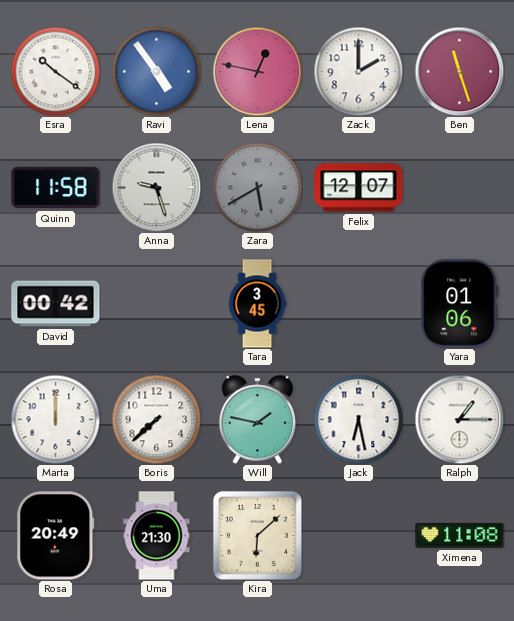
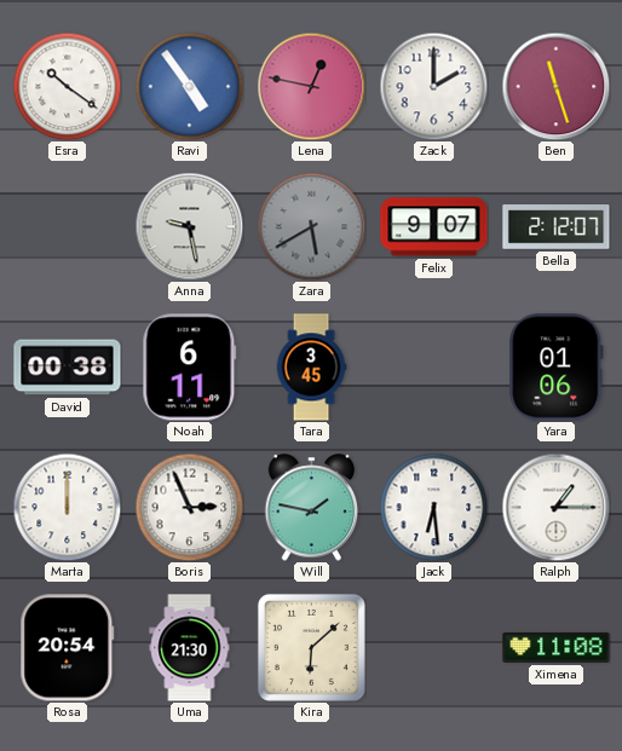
Quinn: 11:58 -> none (56, 188)
Anna: 9:27 -> 9:28 (189, 226)
Felix: 12:07 -> 9:07 (434, 227)
Bella: none -> 2:12 (557, 227)
David: 00:42 -> 00:38 (68, 368)
Noah: none -> 6:11 (190, 368)
Boris: 7:38 -> 2:56 (189, 507)
Jack: 6:28 -> 6:29 (433, 507)
Rosa: 20:49 -> 20:54 (68, 648)
